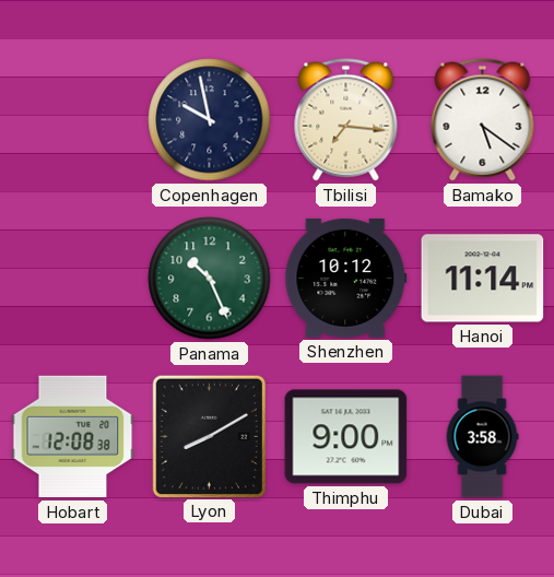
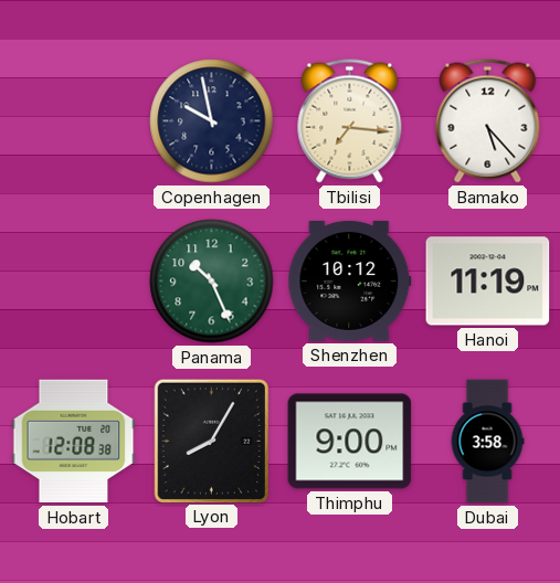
Bamako: 5:21 -> 5:23 (488, 121)
Hanoi: 11:14 -> 11:19 (488, 282)
Lyon: 8:10 -> 8:05 (211, 441)
